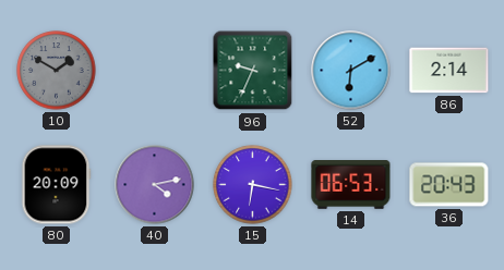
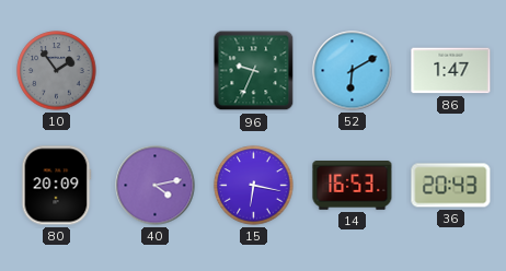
10: 1:50 -> 1:54 (57, 71)
86: 2:14 -> 1:47 (451, 71)
14: 06:53 -> 16:53 (353, 186)
